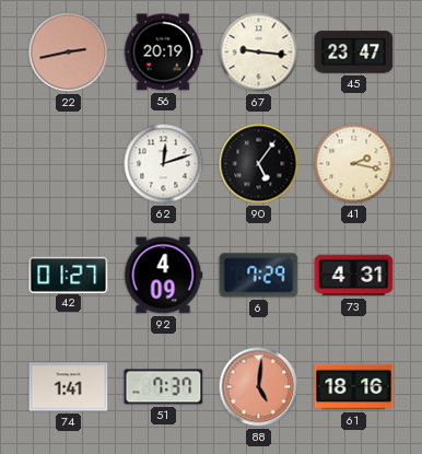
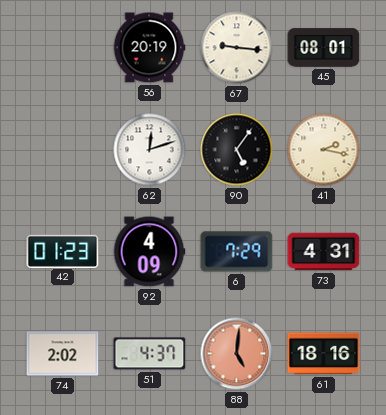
22: 2:43 -> none (69, 53)
45: 23:47 -> 08:01 (324, 48)
42: 01:27 -> 01:23 (63, 251)
74: 1:41 -> 2:02 (63, 354)
51: 7:37 -> 4:37 (150, 354)
